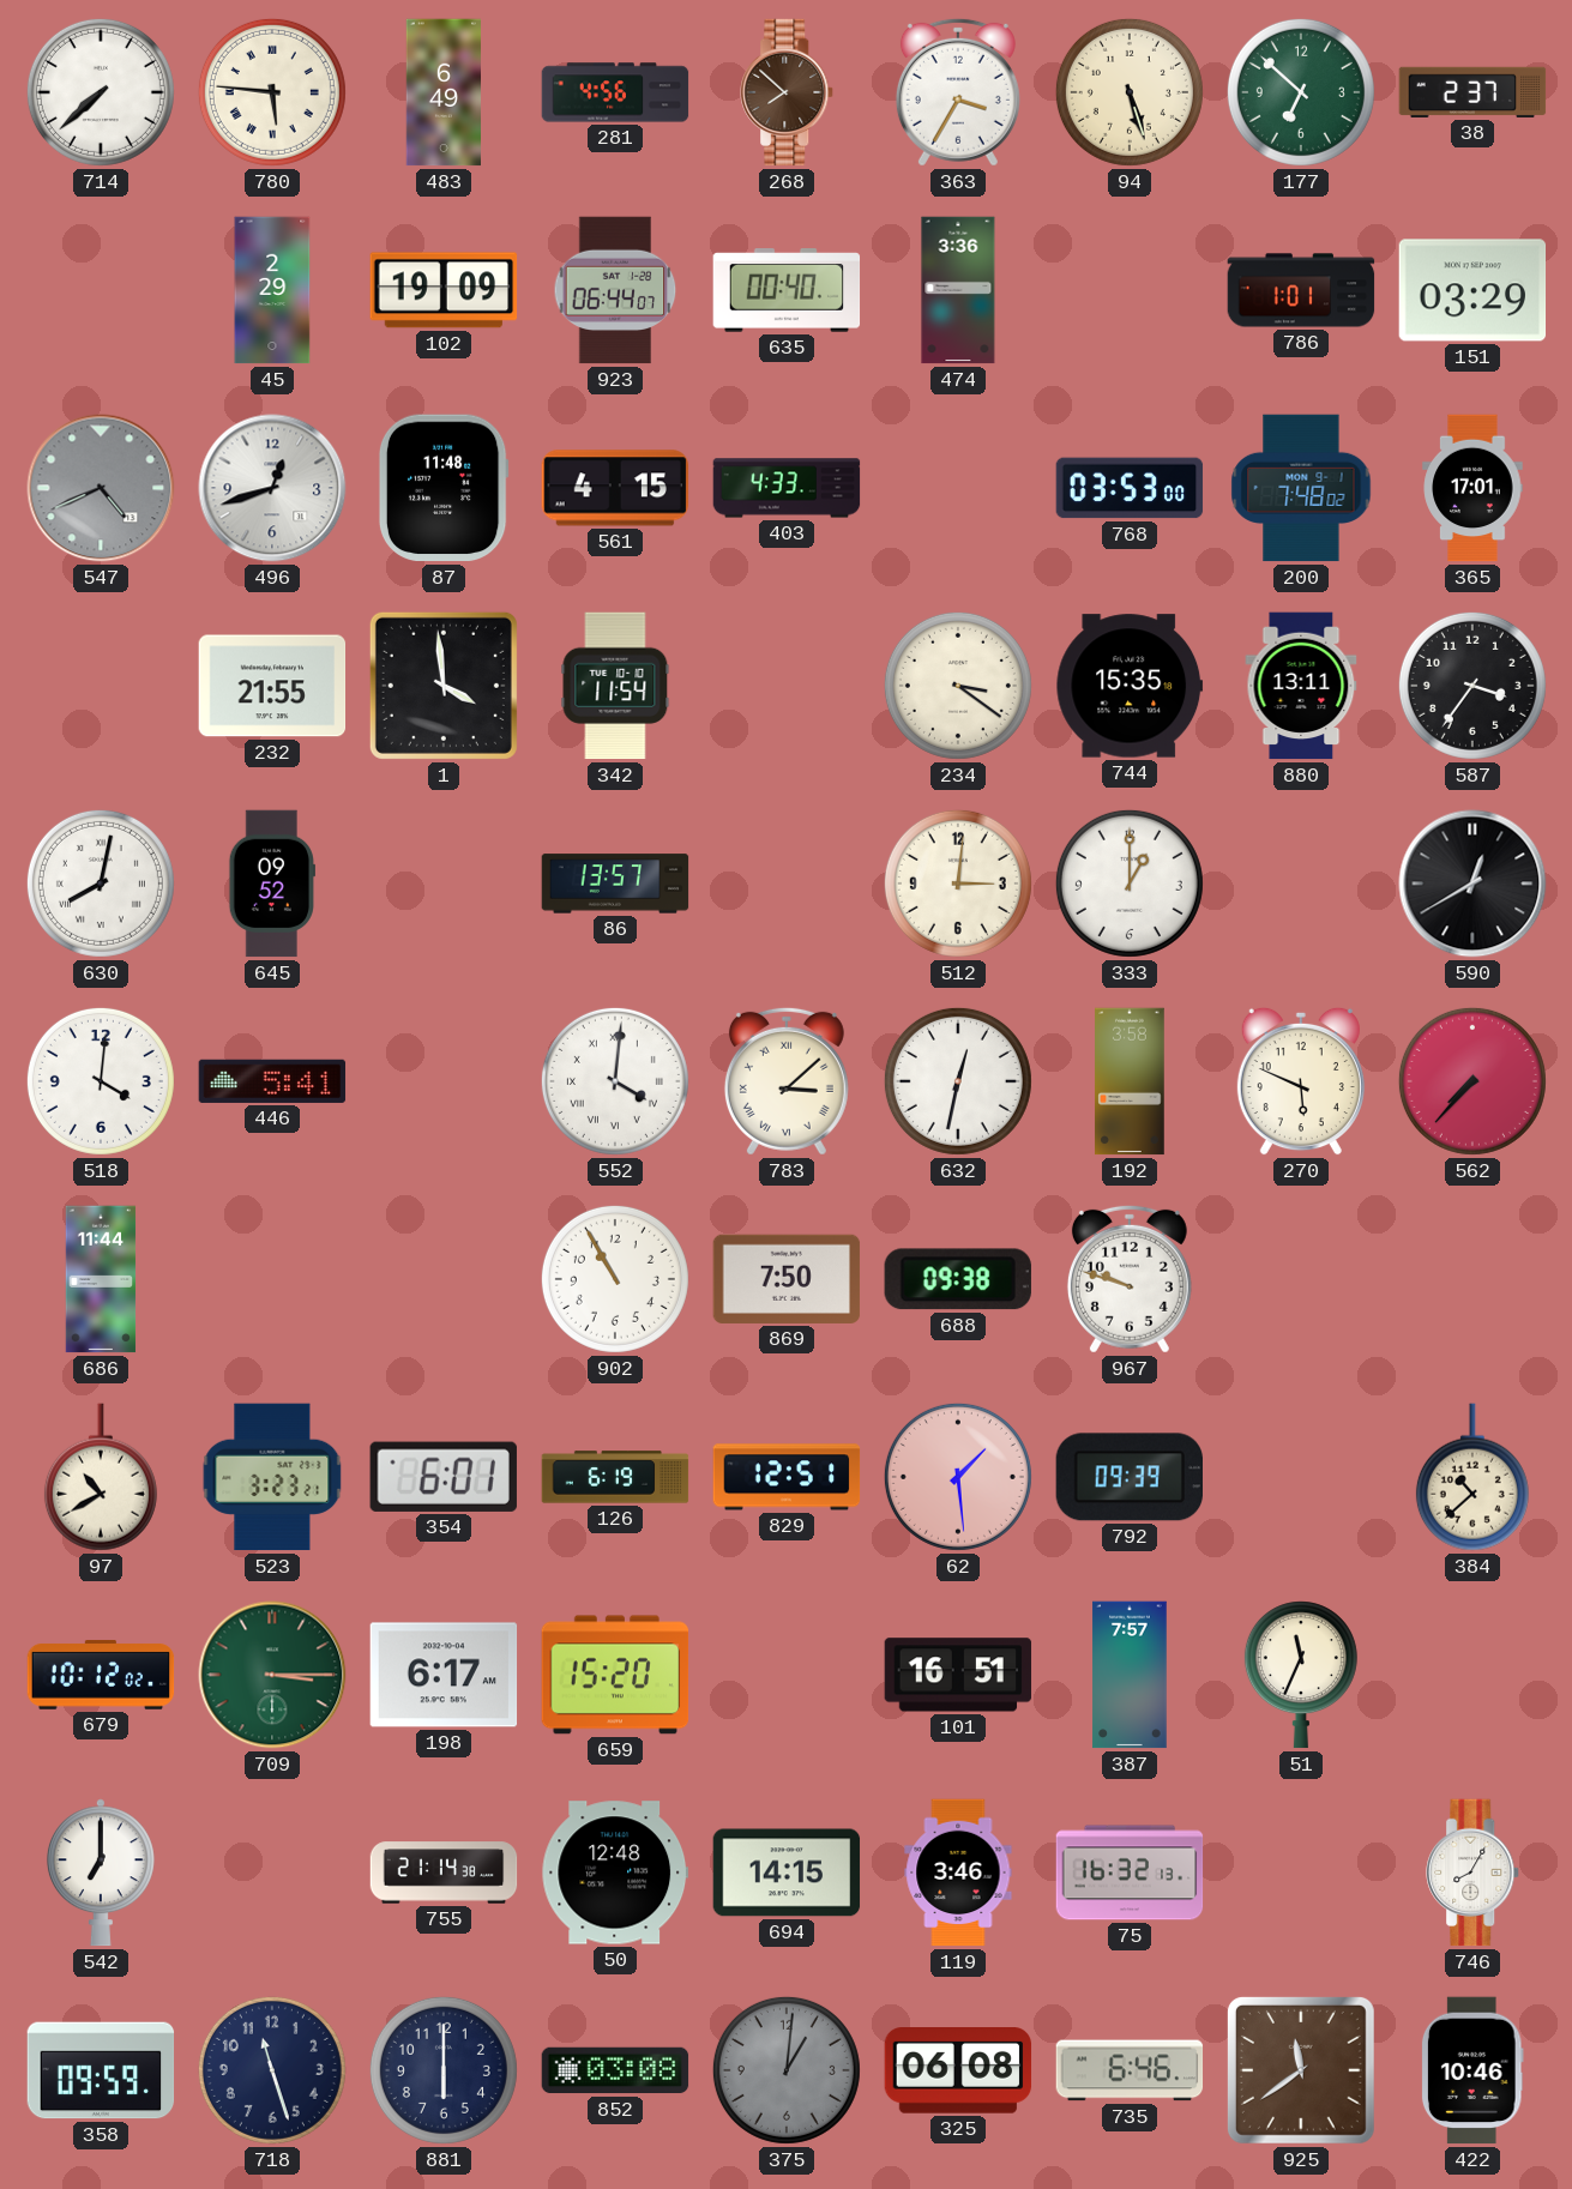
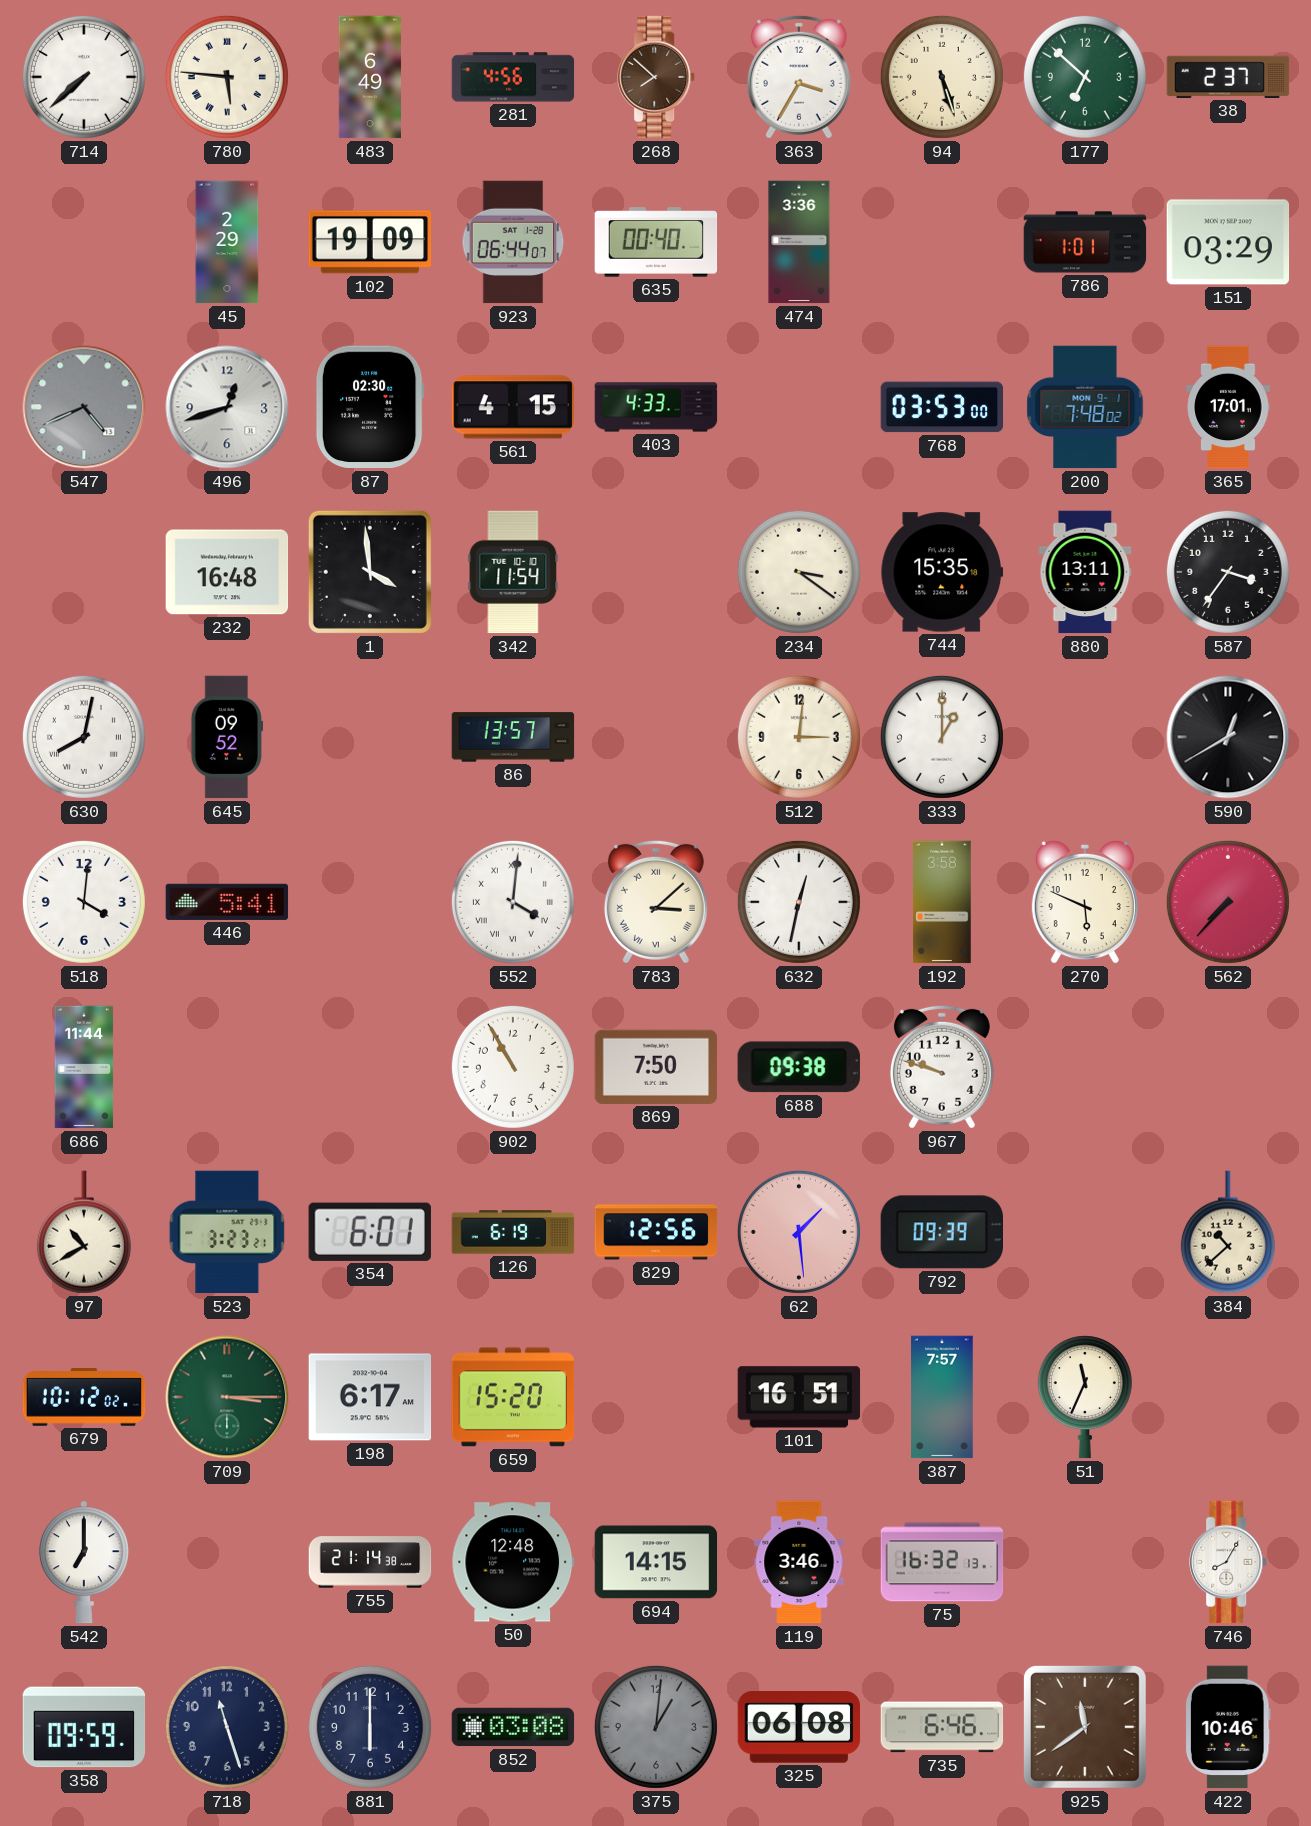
87: 11:48 -> 02:30 (370, 407)
232: 21:55 -> 16:48 (227, 572)
829: 12:51 -> 12:56 (656, 1232)
